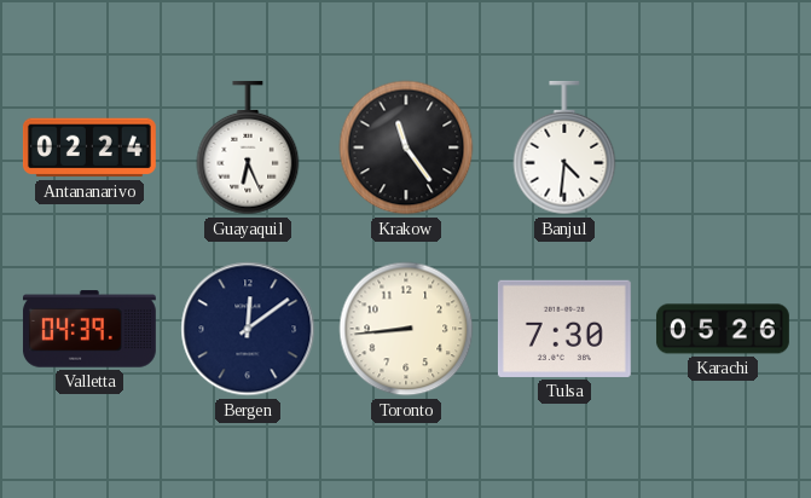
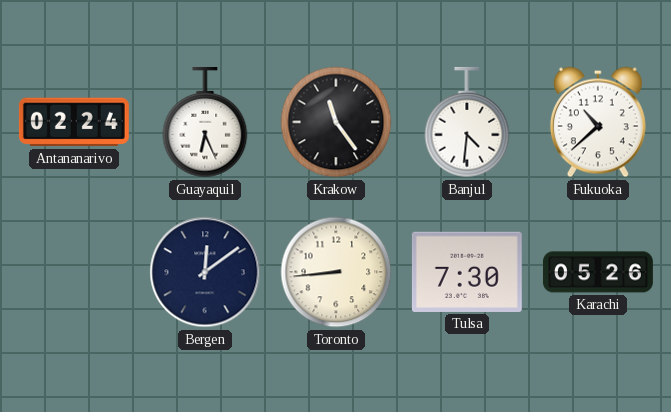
Fukuoka: none -> 10:38 (598, 122)
Valletta: 04:39 -> none (89, 329)
